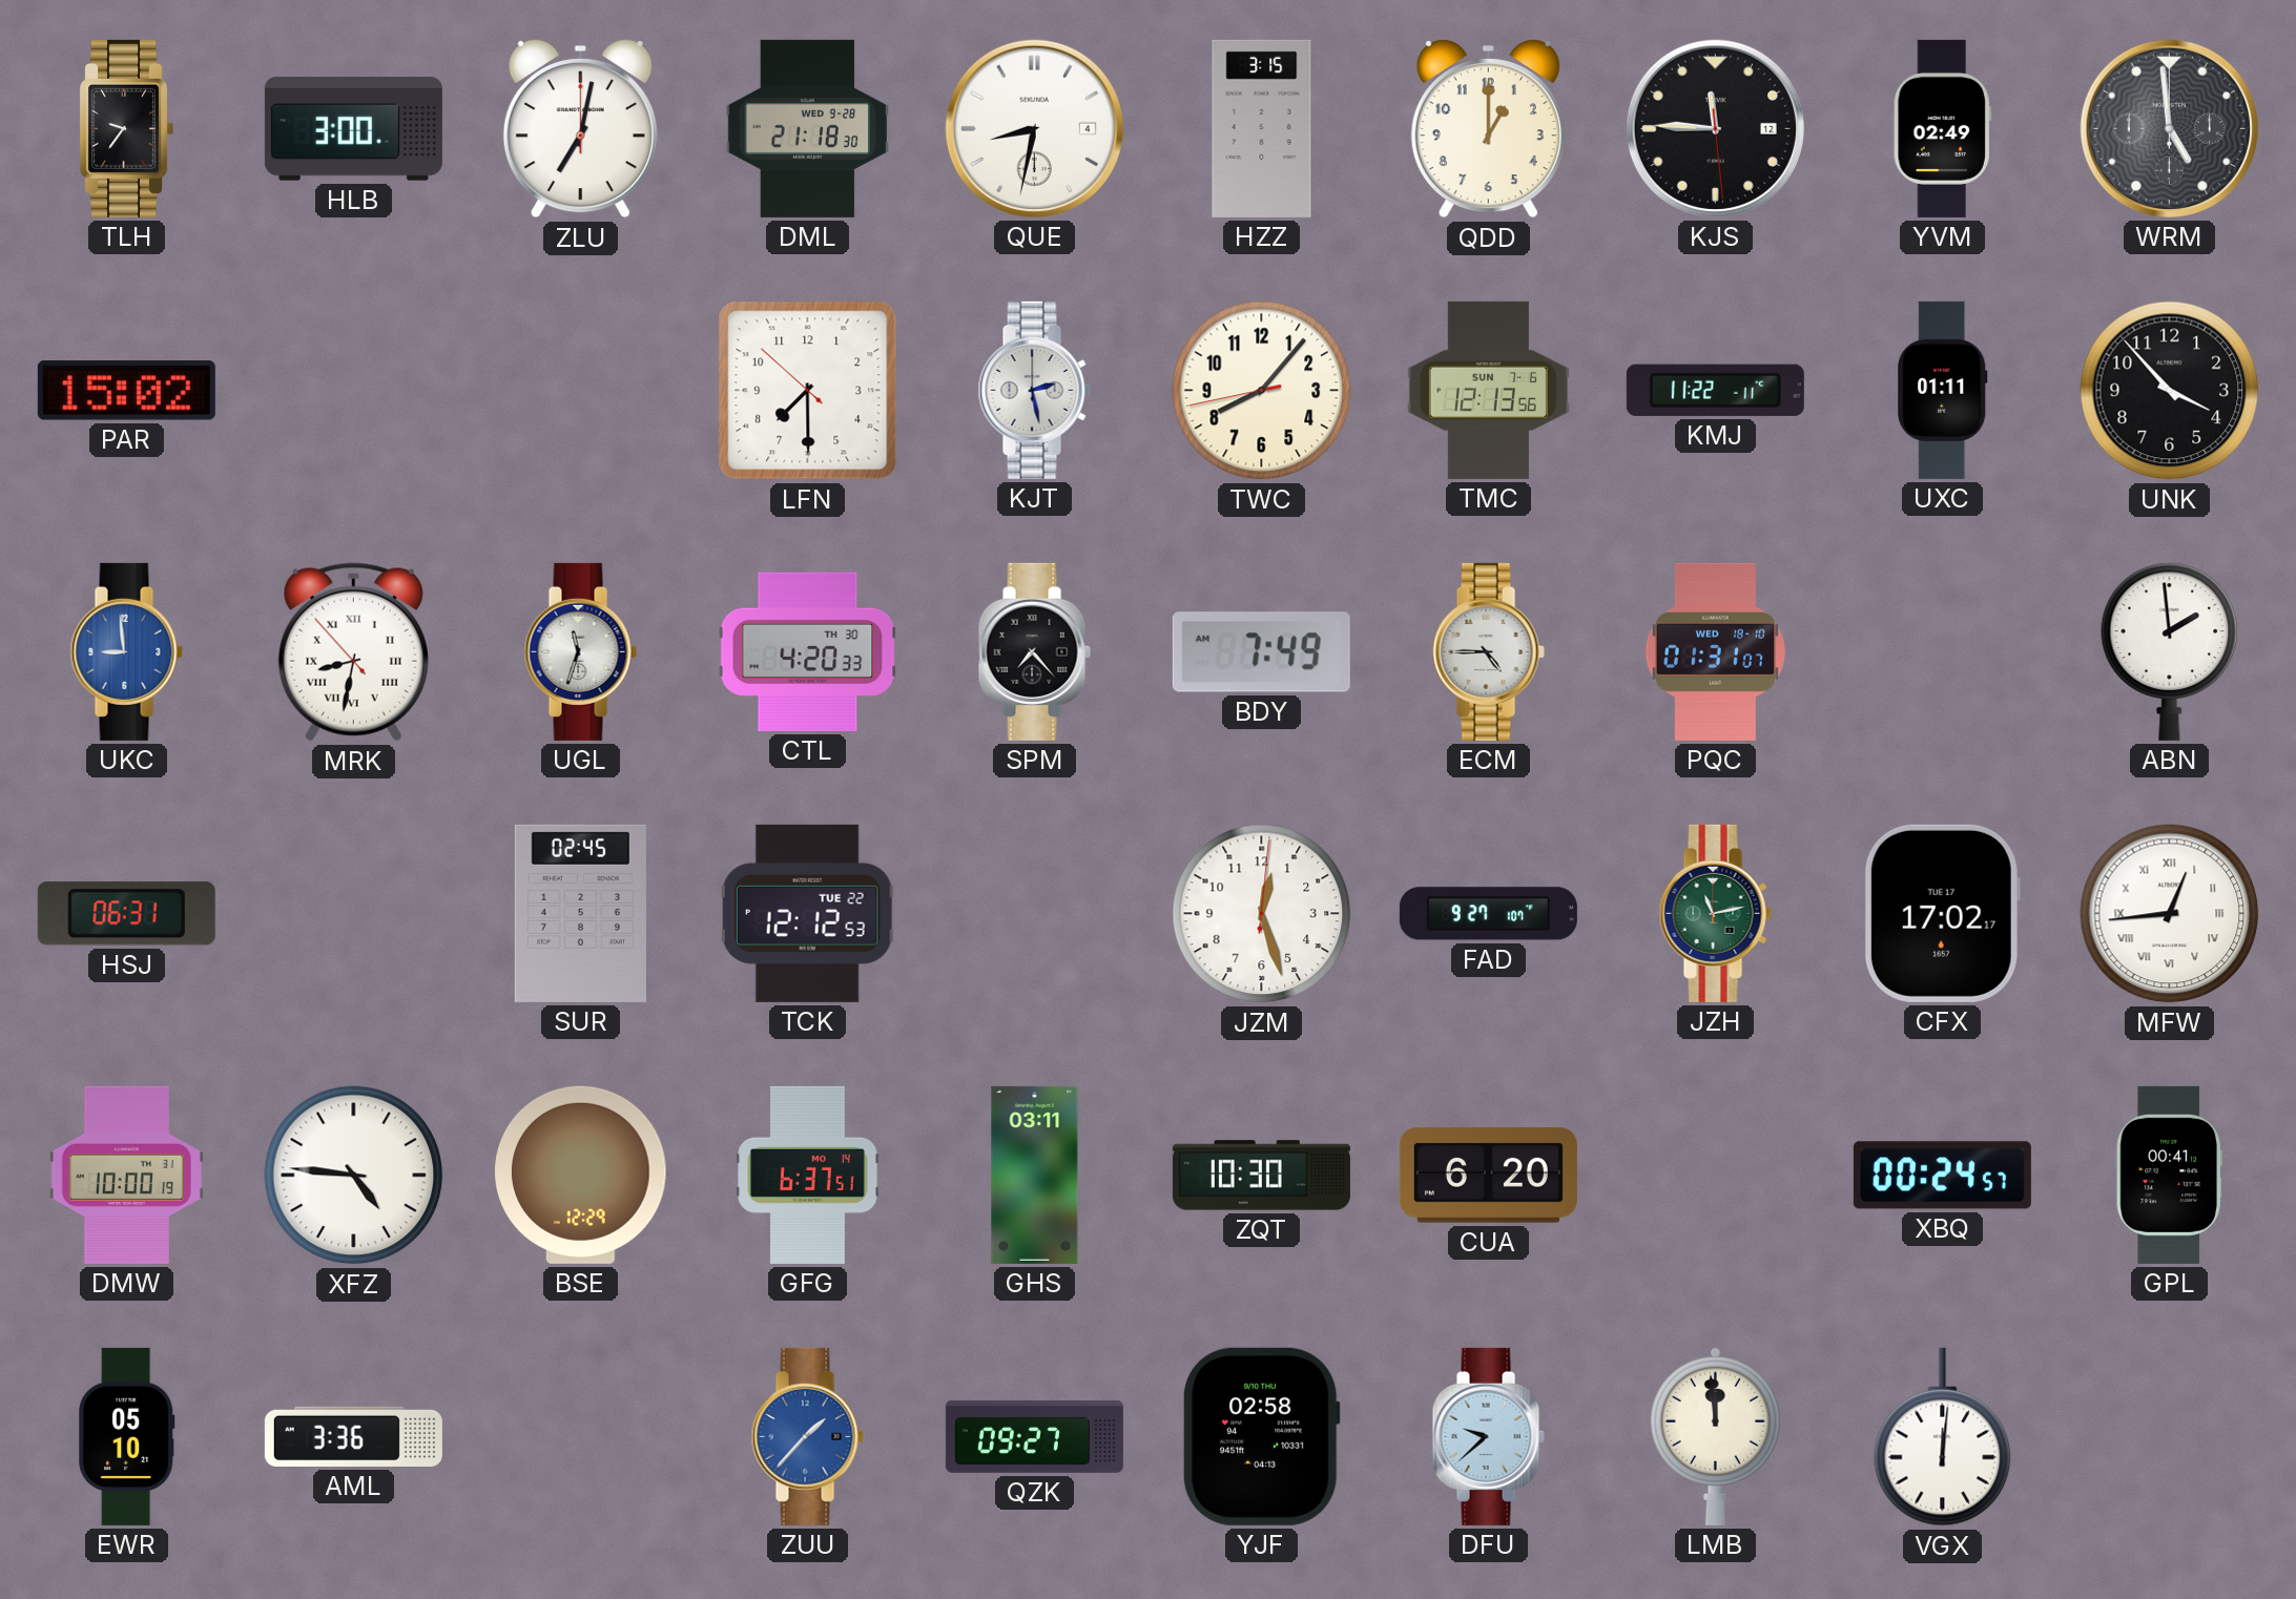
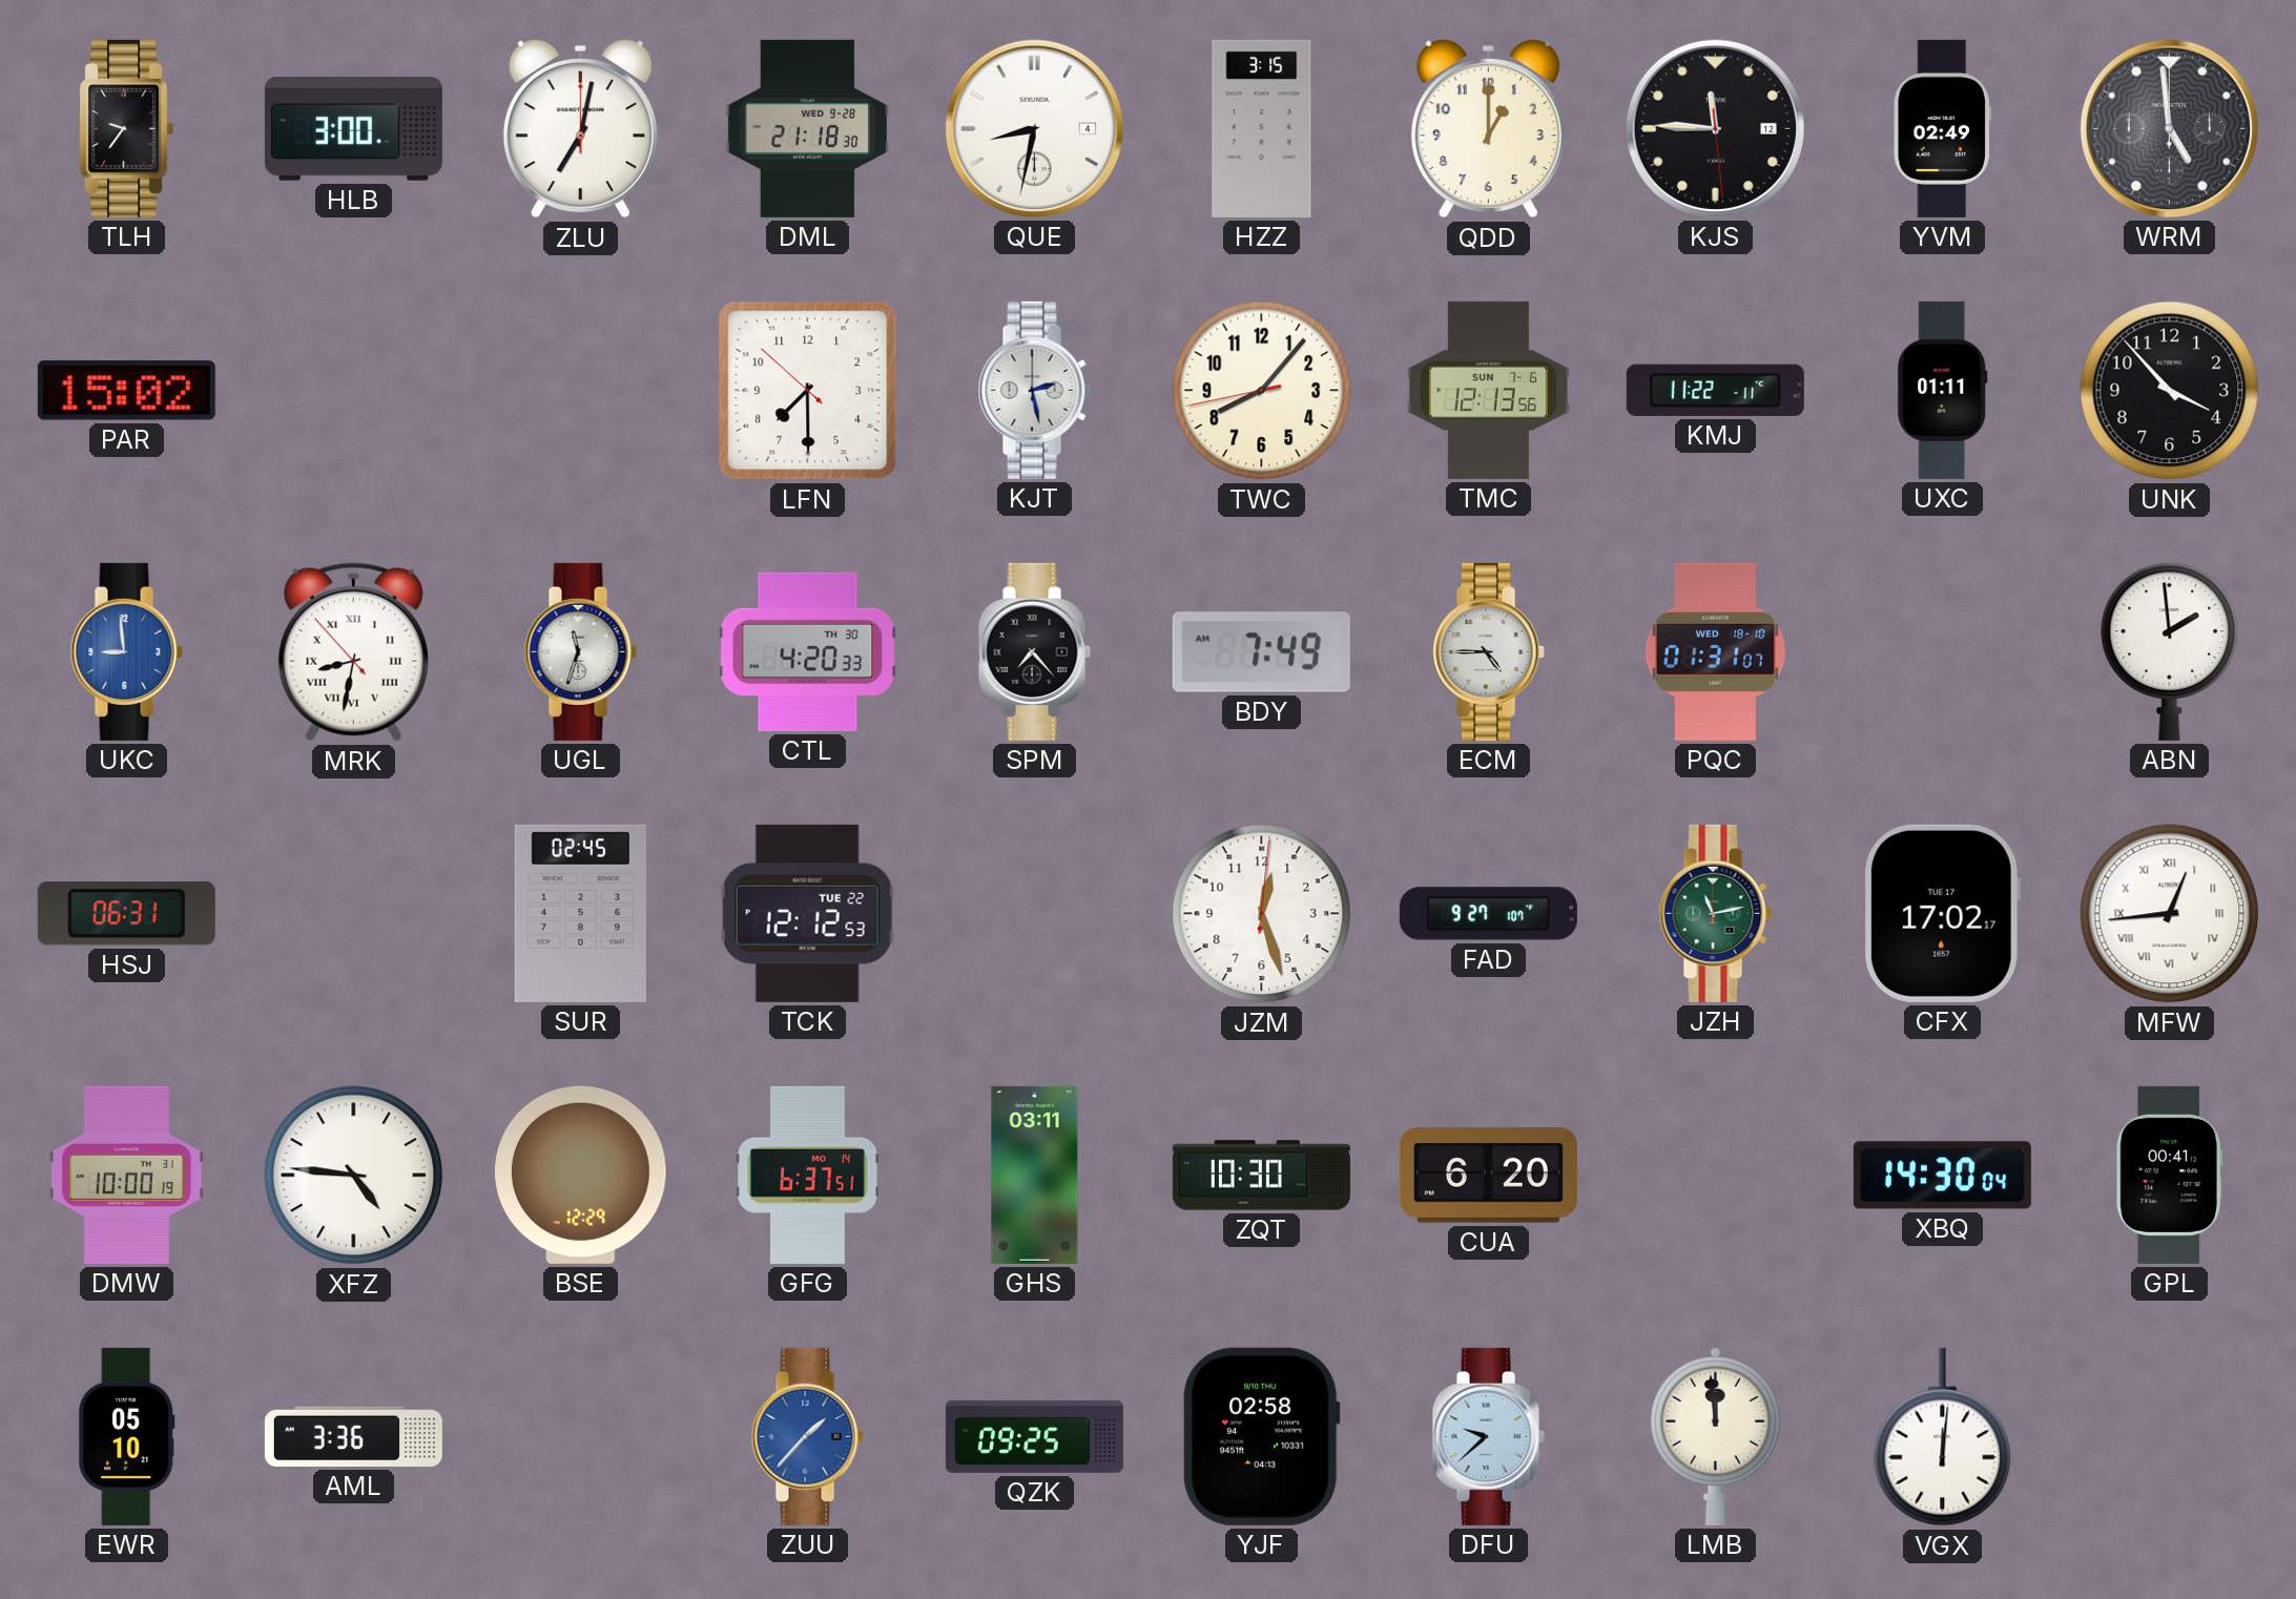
XBQ: 00:24 -> 14:30 (1942, 1176)
QZK: 09:27 -> 09:25 (1034, 1436)
